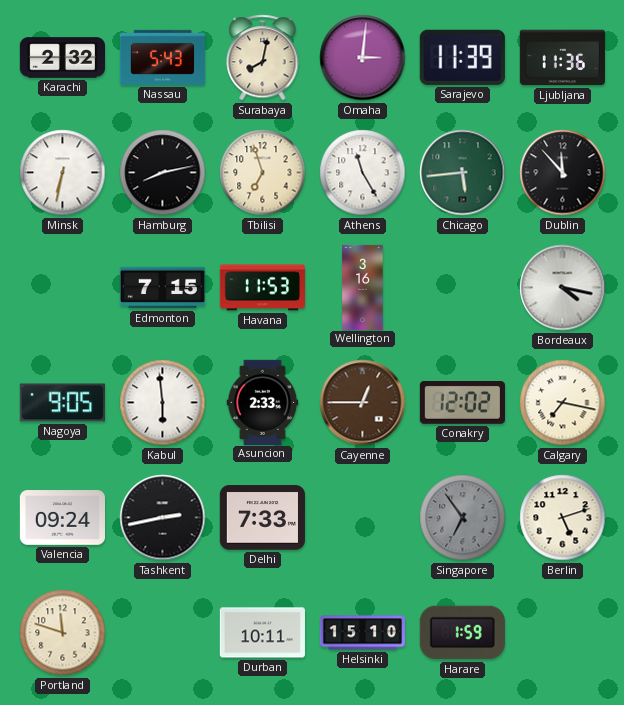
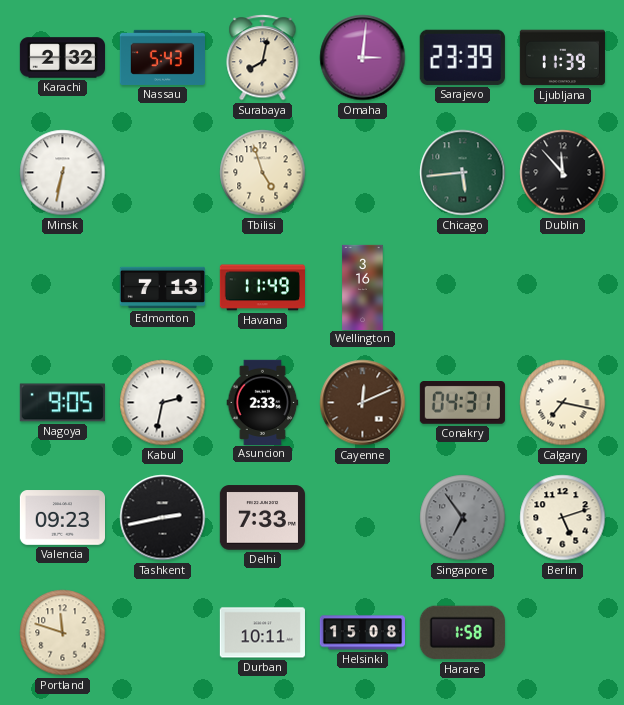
Sarajevo: 11:39 -> 23:39 (462, 57)
Ljubljana: 11:36 -> 11:39 (562, 58)
Hamburg: 8:13 -> none (163, 173)
Tbilisi: 6:57 -> 4:57 (263, 173)
Athens: 11:25 -> none (363, 173)
Edmonton: 7:15 -> 7:13 (162, 288)
Havana: 11:53 -> 11:49 (262, 288)
Bordeaux: 4:17 -> none (563, 288)
Kabul: 5:59 -> 2:32 (163, 403)
Cayenne: 12:45 -> 12:11 (363, 403)
Conakry: 12:02 -> 04:31 (462, 403)
Valencia: 09:24 -> 09:23 (62, 518)
Helsinki: 15:10 -> 15:08 (362, 633)
Harare: 1:59 -> 1:58 (462, 633)
